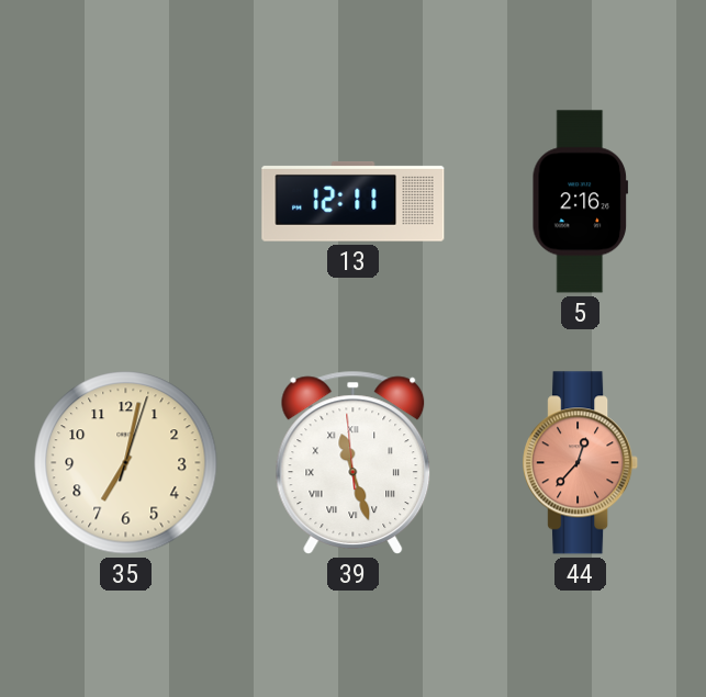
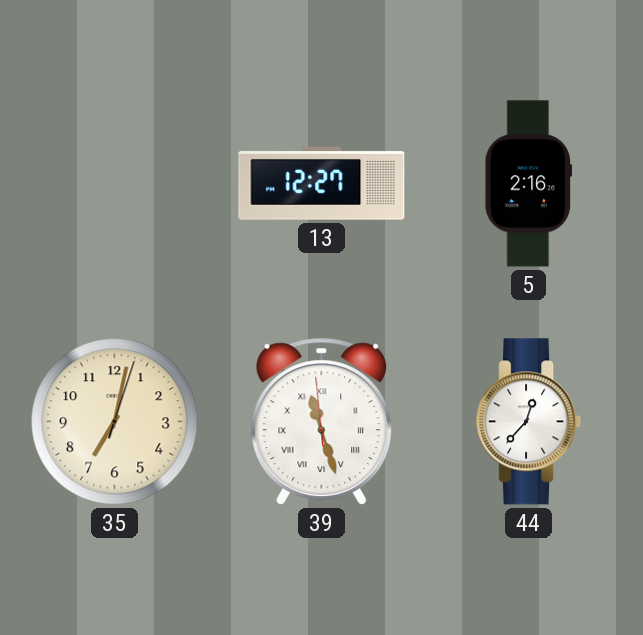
13: 12:11 -> 12:27 (322, 183)
44 dial: salmon -> white (529, 422)
